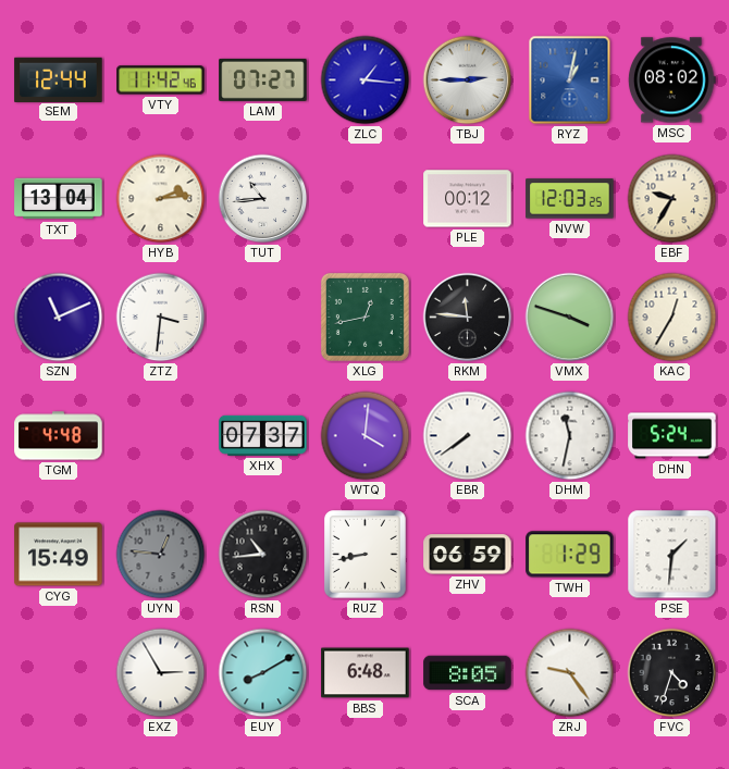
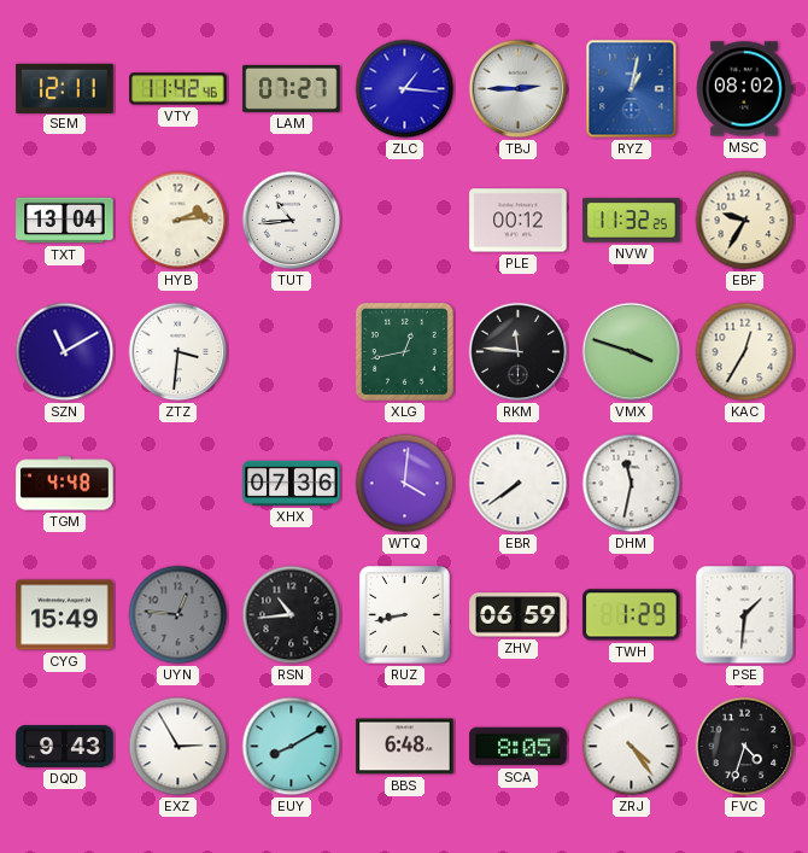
SEM: 12:44 -> 12:11 (65, 88)
NVW: 12:03 -> 11:32 (632, 221)
SZN: 11:11 -> 11:10 (65, 352)
XHX: 07:37 -> 07:36 (292, 483)
DHN: 5:24 -> none (672, 436)
DQD: none -> 9:43 (65, 747)
ZRJ: 9:24 -> 4:24 (632, 747)
